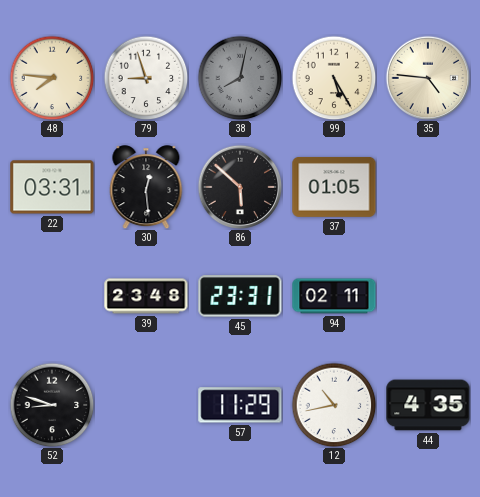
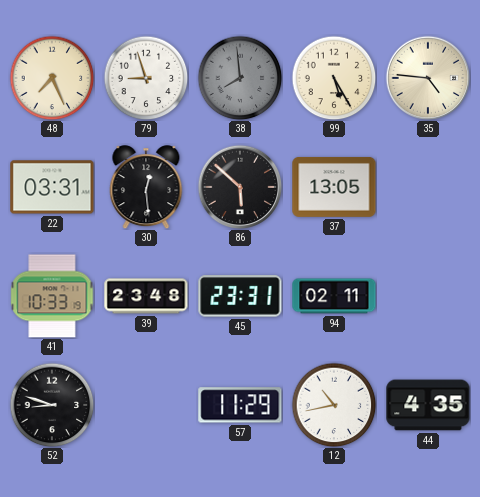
48: 7:46 -> 7:26 (52, 78)
38: 8:02 -> 7:59 (240, 78)
37: 01:05 -> 13:05 (334, 187)
41: none -> 10:33 (52, 296)
